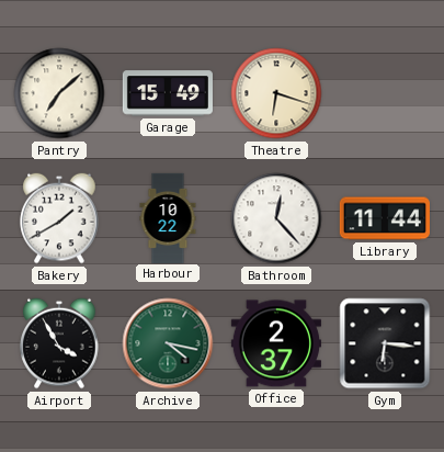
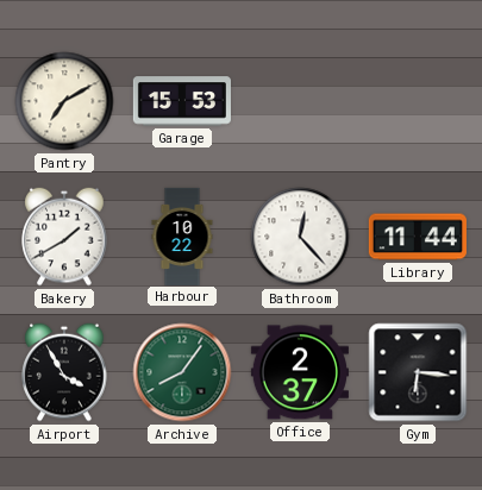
Pantry: 7:08 -> 7:10 (64, 101)
Garage: 15:49 -> 15:53 (182, 101)
Theatre: 6:18 -> none (276, 93)
Archive: 4:17 -> 8:06 (182, 372)
